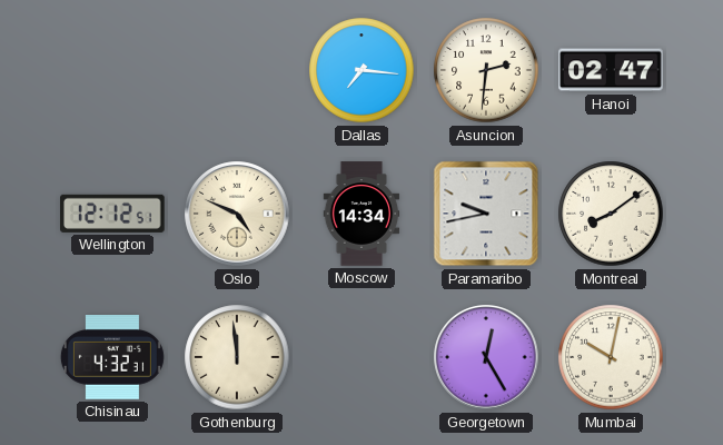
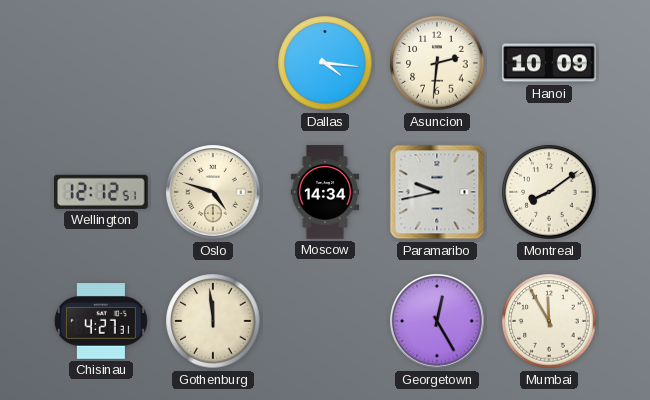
Dallas: 7:16 -> 4:16 (325, 63)
Hanoi: 02:47 -> 10:09 (549, 63)
Oslo: 4:49 -> 4:48 (213, 192)
Chisinau: 4:32 -> 4:27 (101, 322)
Mumbai: 10:02 -> 11:55 (549, 321)
